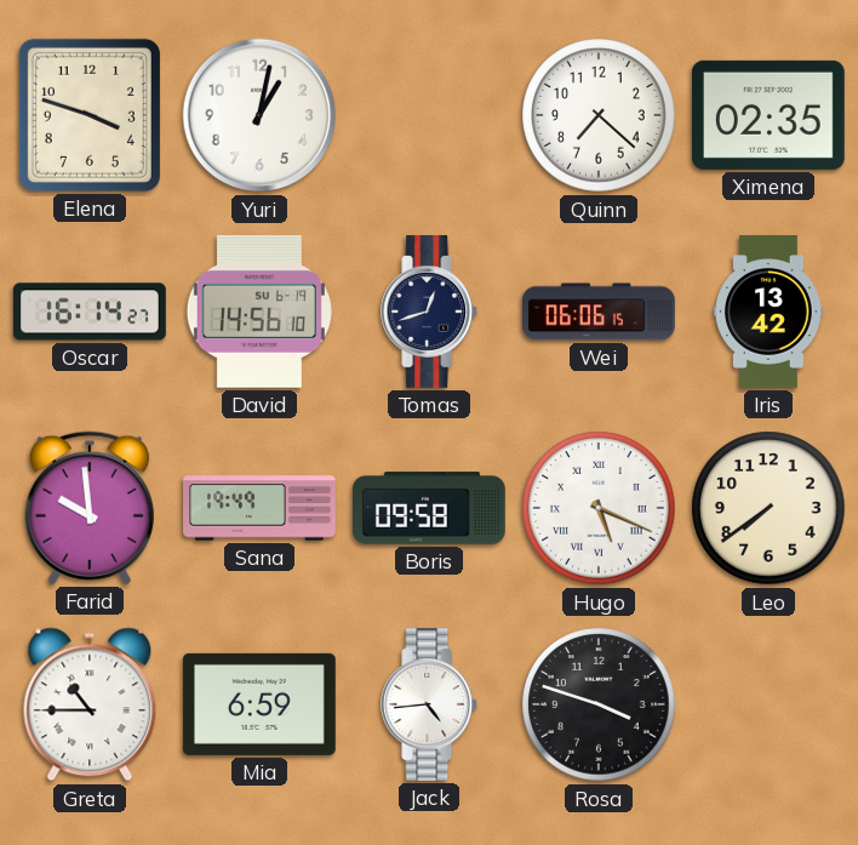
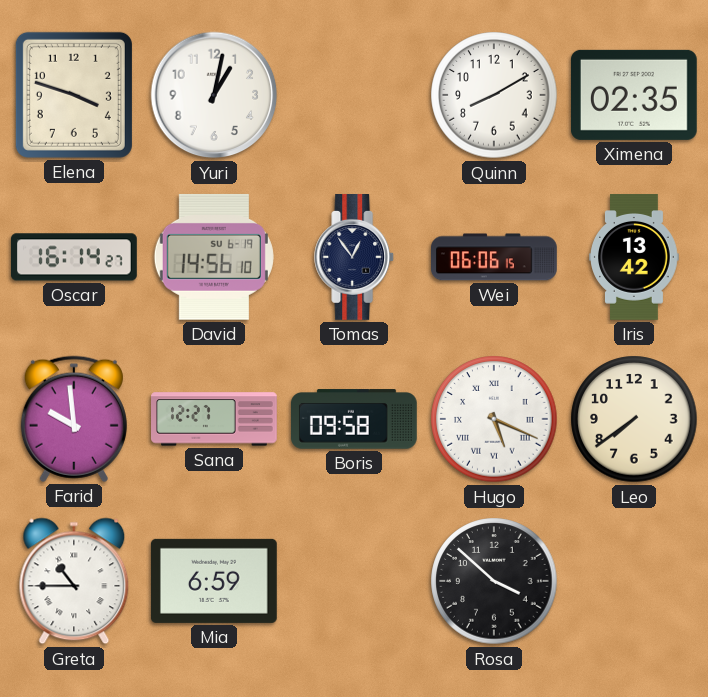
Quinn: 7:22 -> 8:10 (494, 95)
Tomas: 12:42 -> 12:54 (355, 258)
Sana: 19:49 -> 12:27 (214, 419)
Jack: 4:44 -> none (430, 706)
Rosa: 3:48 -> 3:52 (494, 581)
